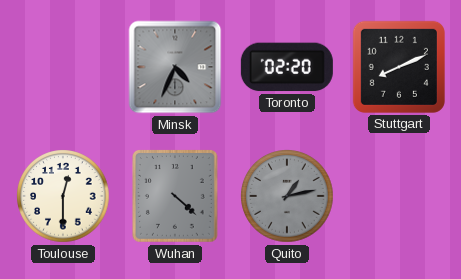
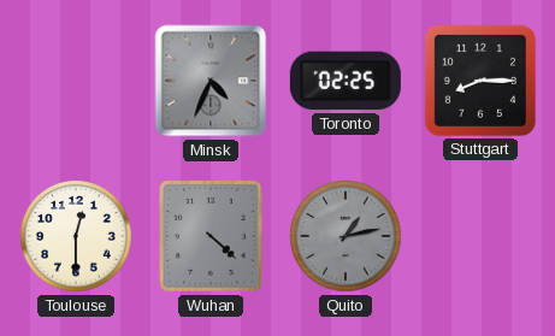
Toronto: 02:20 -> 02:25 (346, 81)
Stuttgart: 8:11 -> 8:15 (480, 81)
